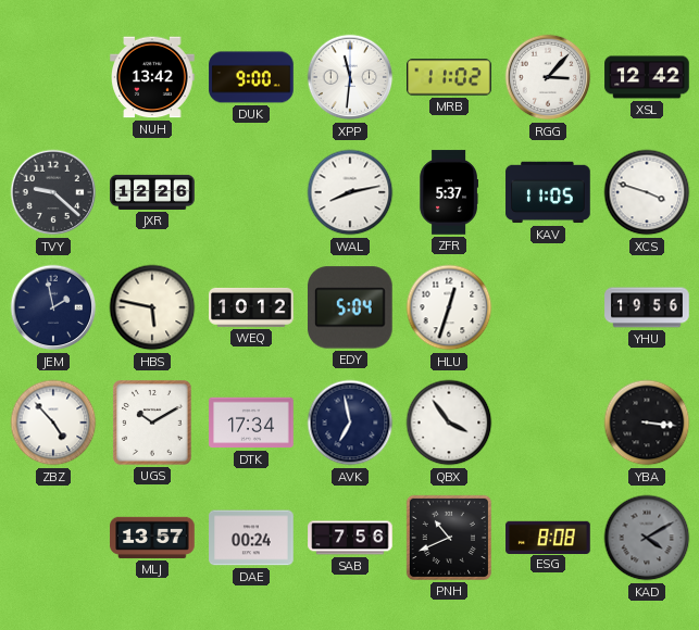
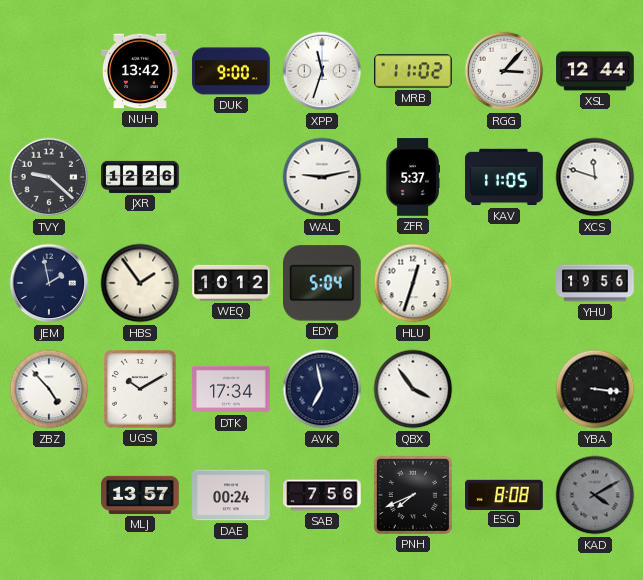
XPP: 11:31 -> 11:33 (322, 71)
XSL: 12:42 -> 12:44 (595, 71)
WAL: 8:13 -> 9:13 (322, 177)
XCS: 3:48 -> 11:48 (595, 177)
HBS: 5:47 -> 1:54 (140, 283)
PNH: 10:41 -> 7:41 (413, 495)
